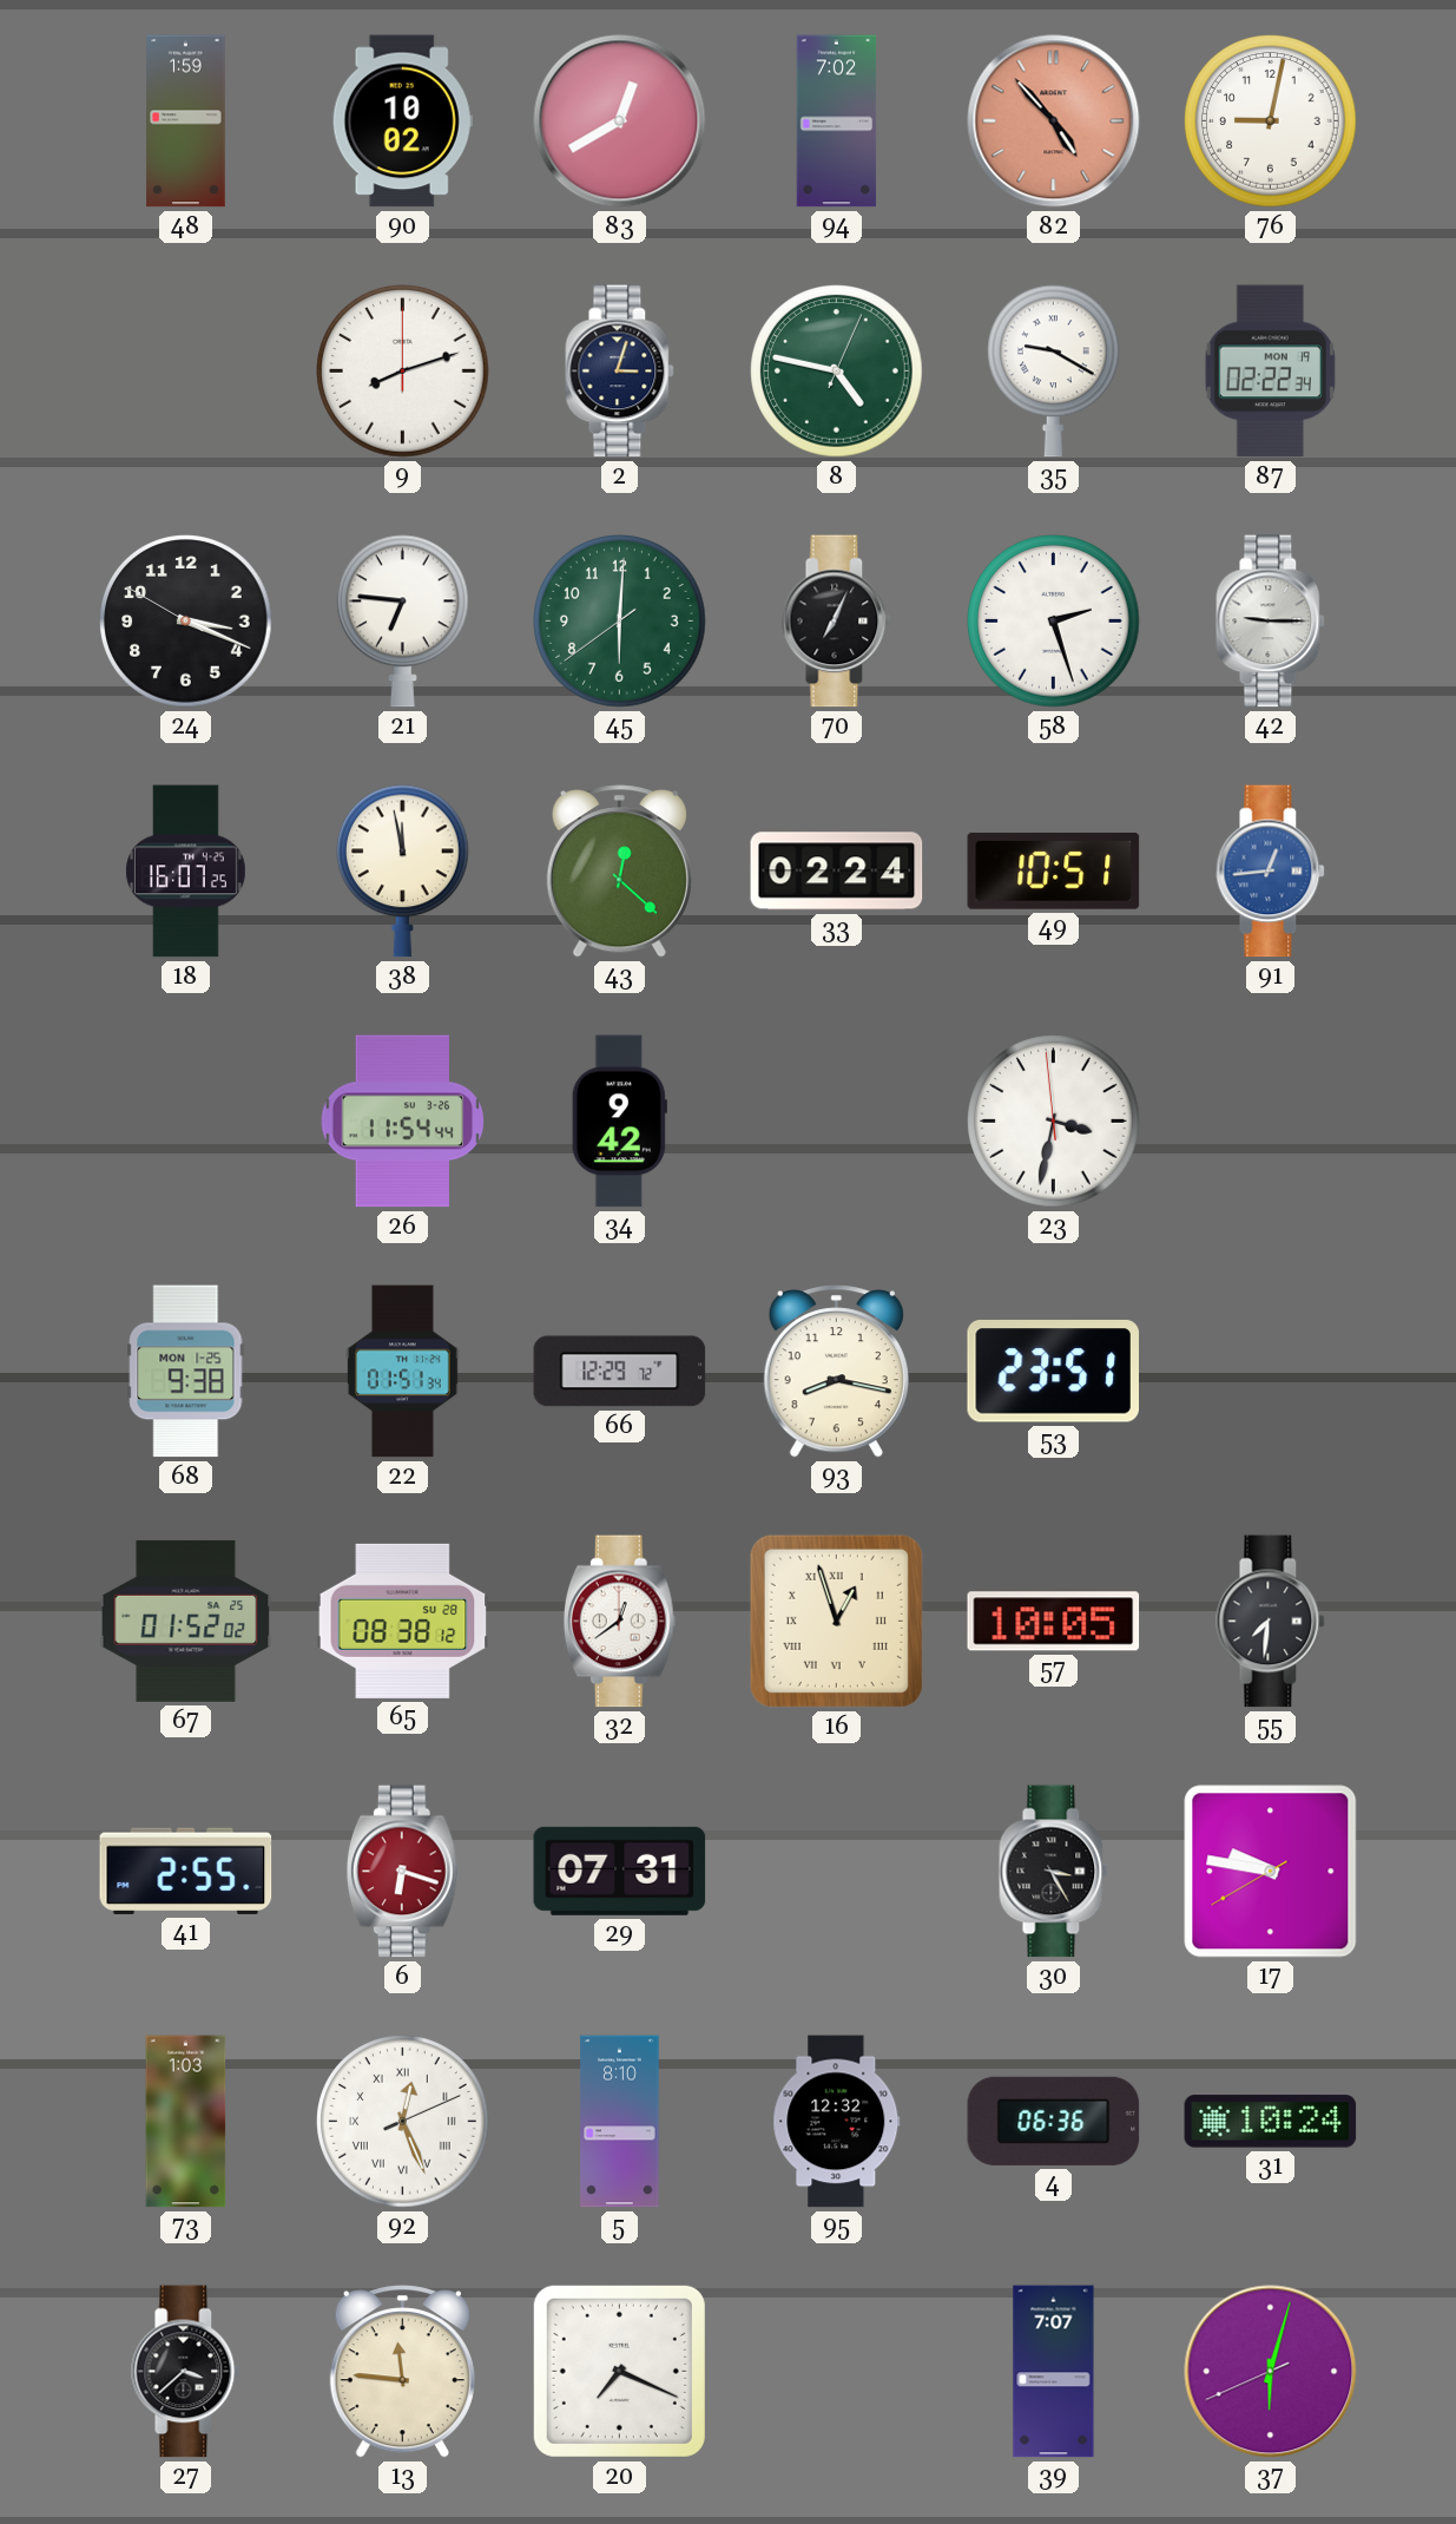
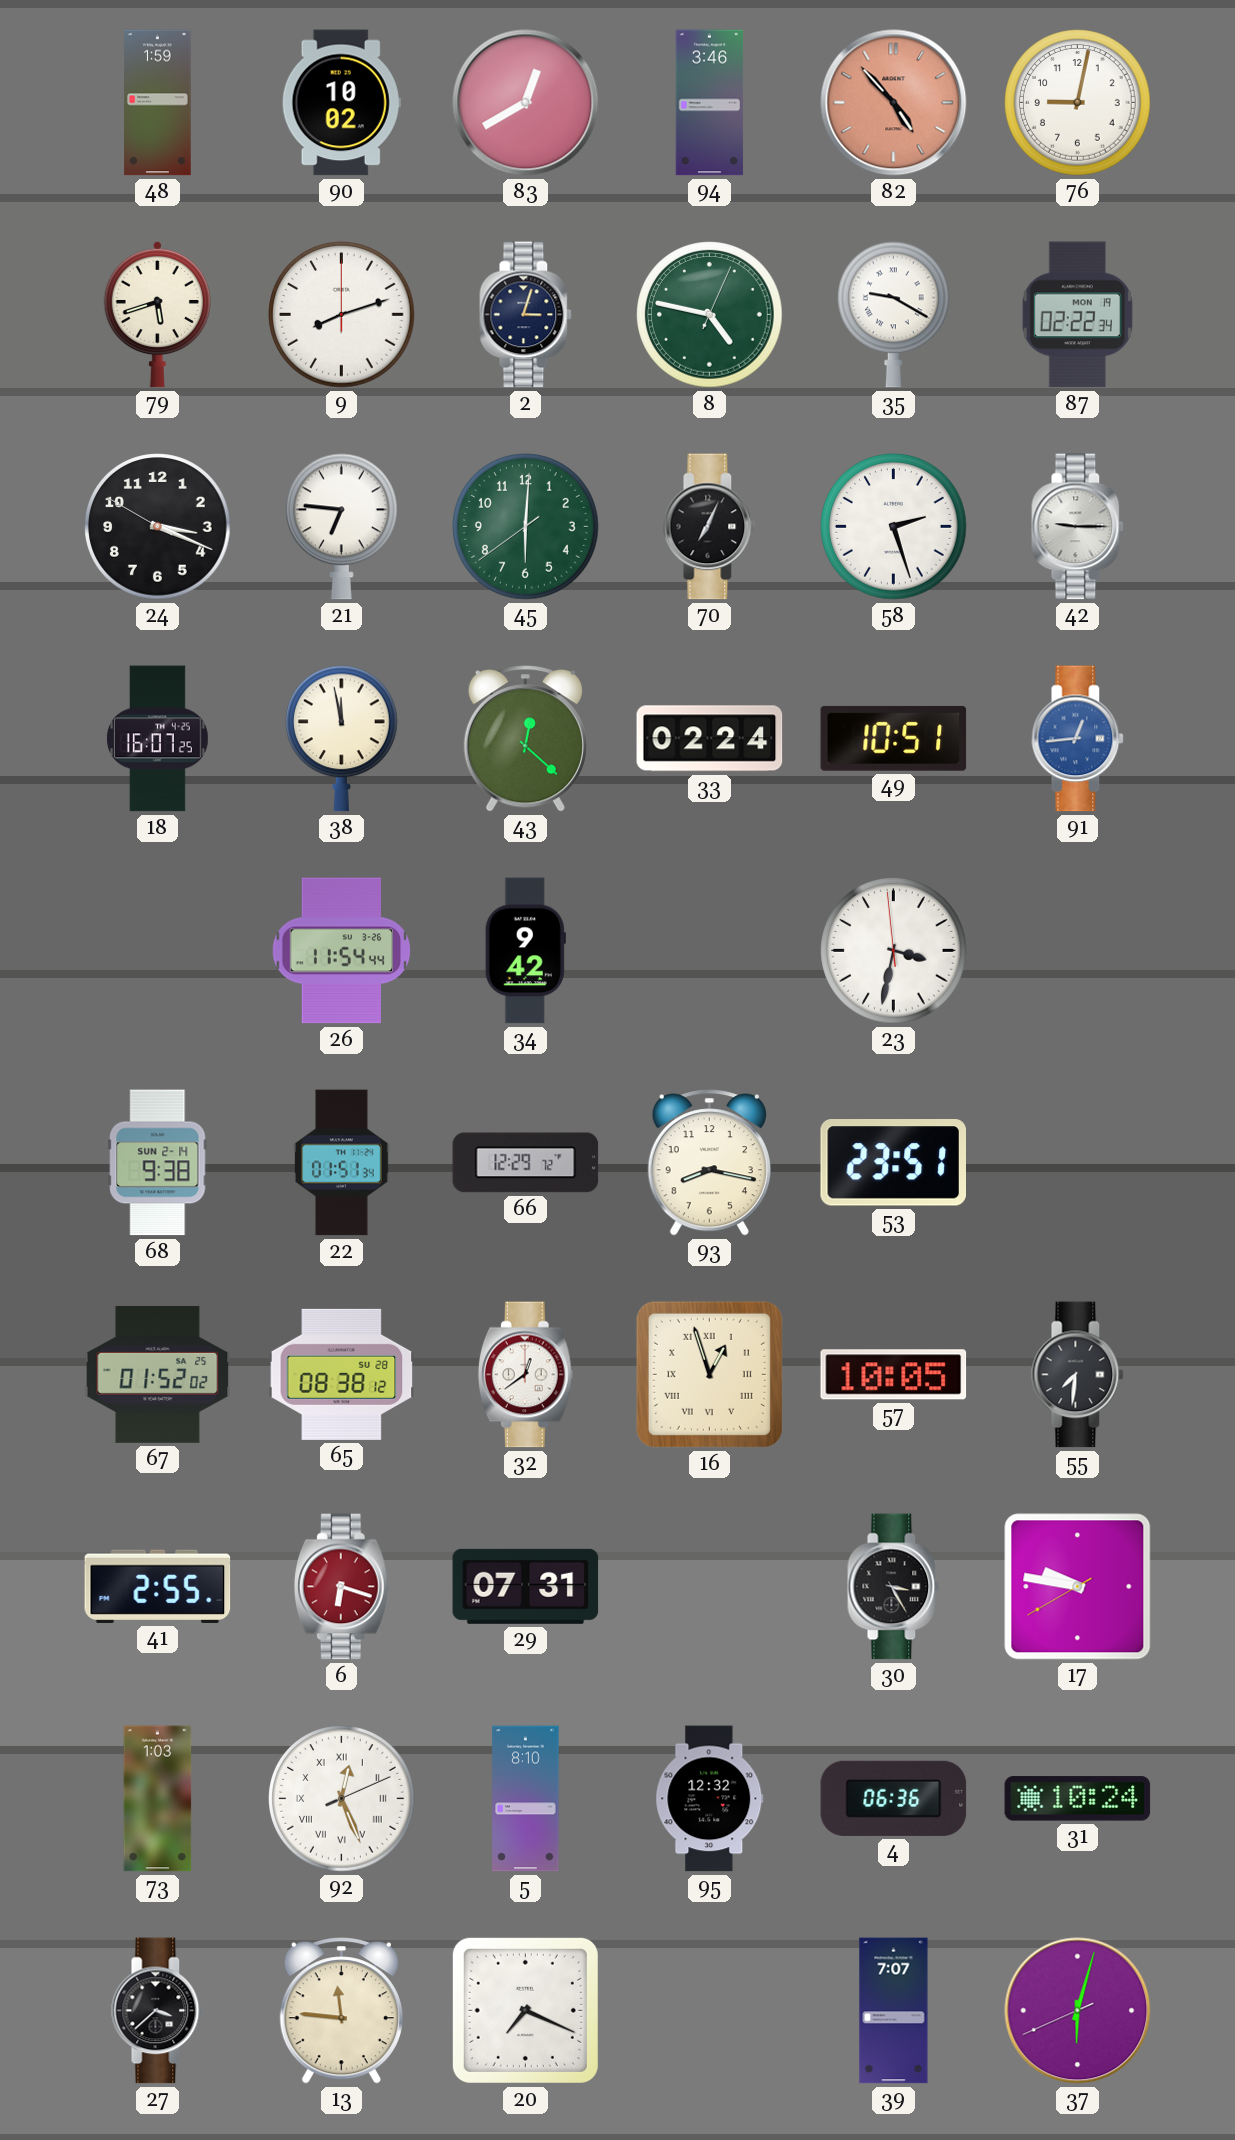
94: 7:02 -> 3:46 (710, 103)
79: none -> 5:42 (157, 314)
68 date: MON 1-25 -> SUN 2-14 (158, 1163)
